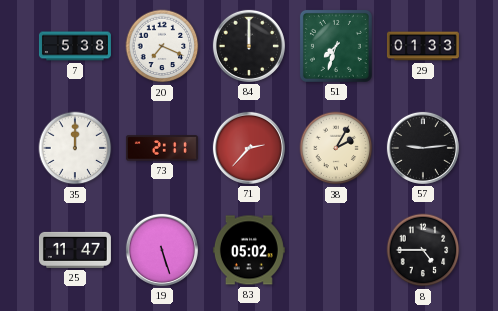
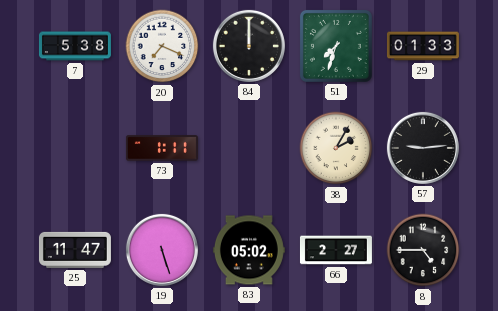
35: 12:00 -> none (75, 148)
73: 2:11 -> 1:11 (162, 148)
71: 2:37 -> none (249, 148)
66: none -> 2:27 (336, 250)
